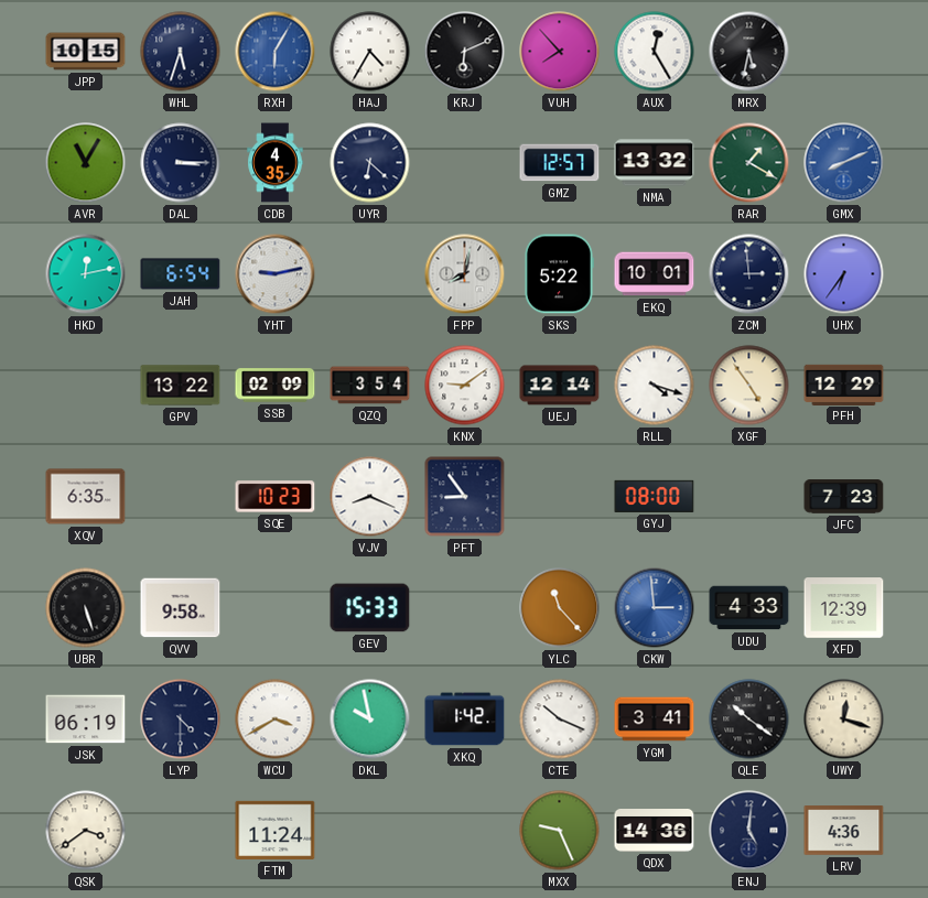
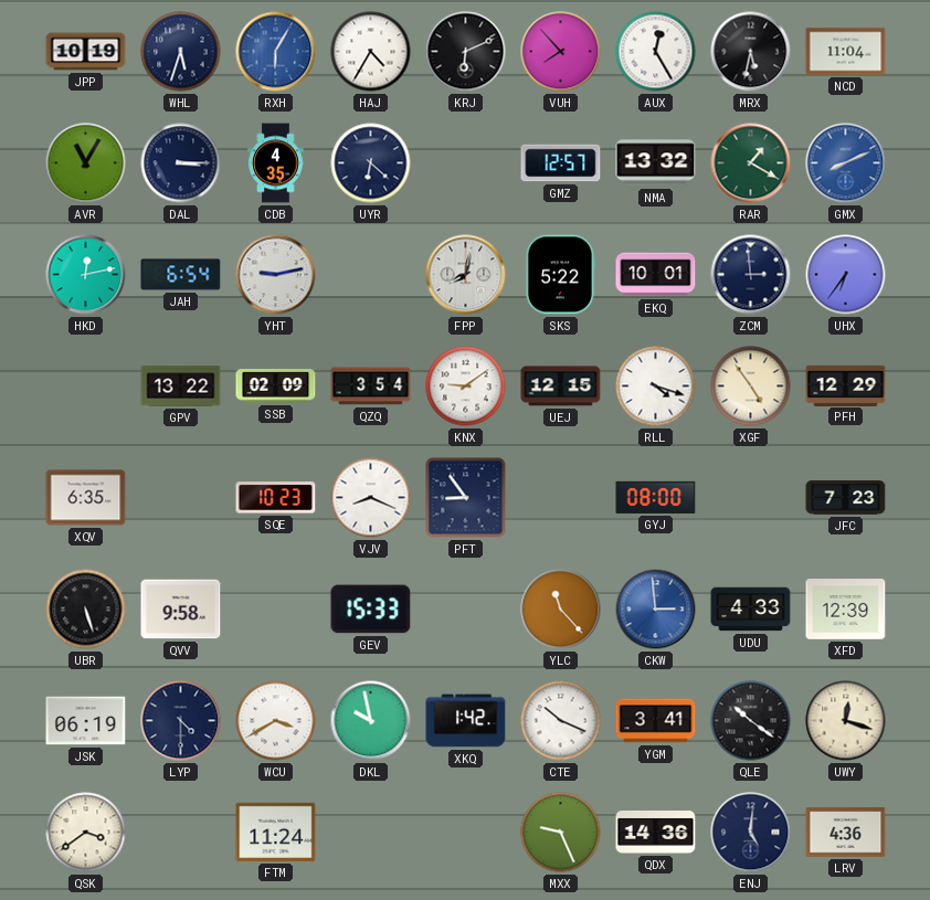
JPP: 10:15 -> 10:19 (86, 52)
NCD: none -> 11:04 (846, 52)
UEJ: 12:14 -> 12:15 (561, 387)
